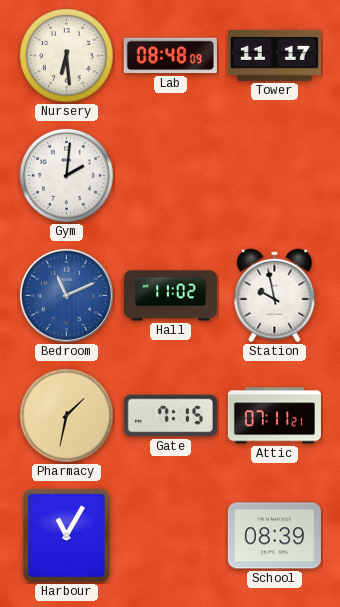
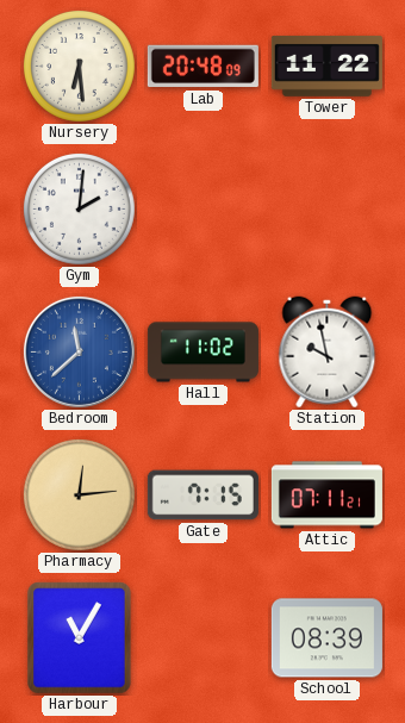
Lab: 08:48 -> 20:48 (202, 67)
Tower: 11:17 -> 11:22 (326, 66)
Bedroom: 11:11 -> 11:38 (79, 351)
Pharmacy: 1:32 -> 12:14 (79, 494)
